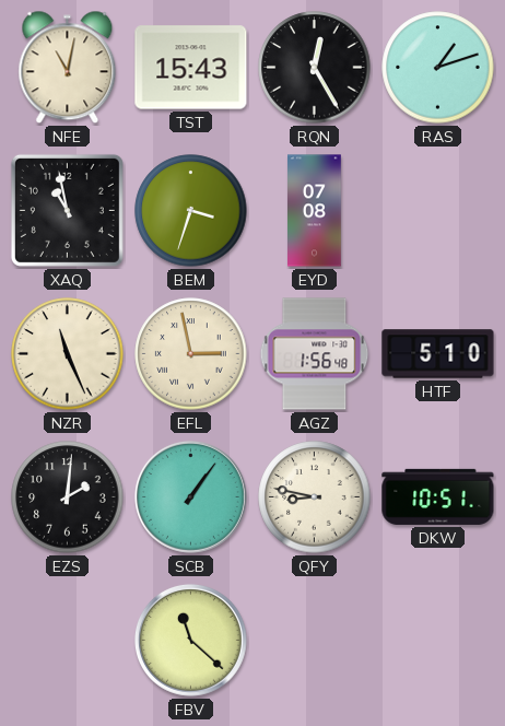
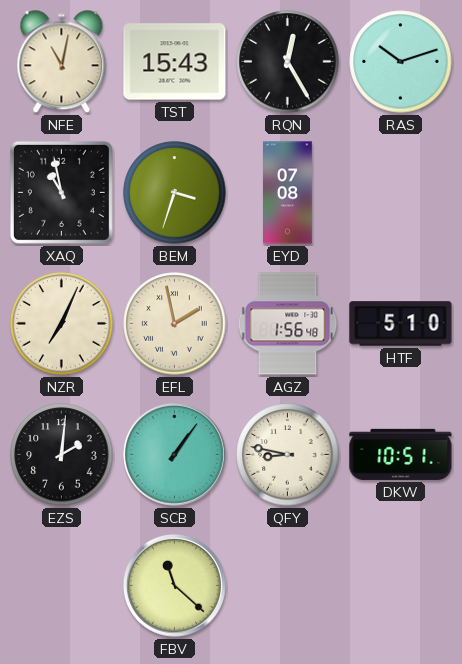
RAS: 1:12 -> 10:12 (401, 62)
NZR: 11:26 -> 7:04 (62, 324)
EFL: 2:58 -> 1:58 (175, 324)
